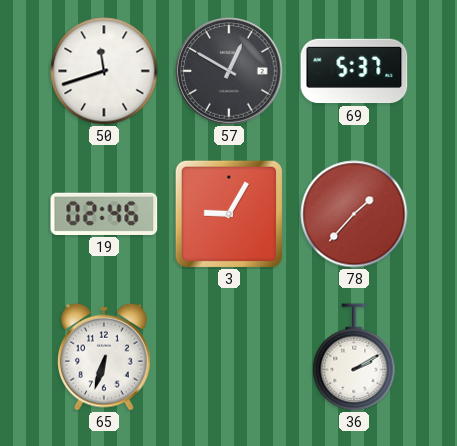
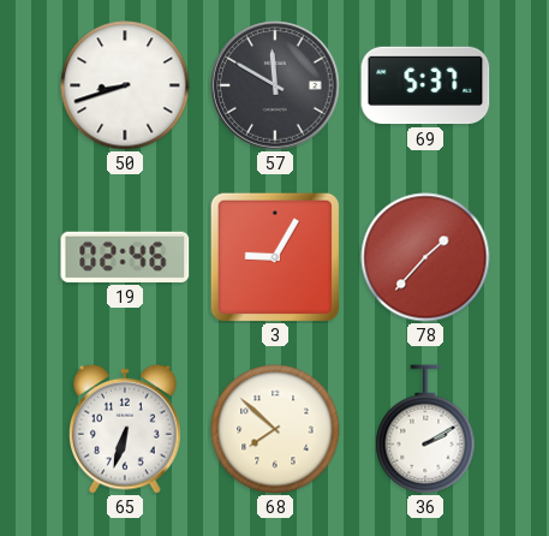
50: 11:42 -> 8:42 (125, 85)
57: 12:50 -> 11:50 (275, 85)
68: none -> 7:52 (275, 429)
